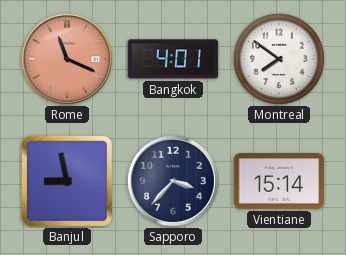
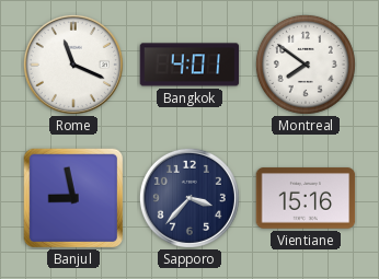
Rome dial: salmon -> white (73, 65)
Vientiane: 15:14 -> 15:16 (306, 198)
